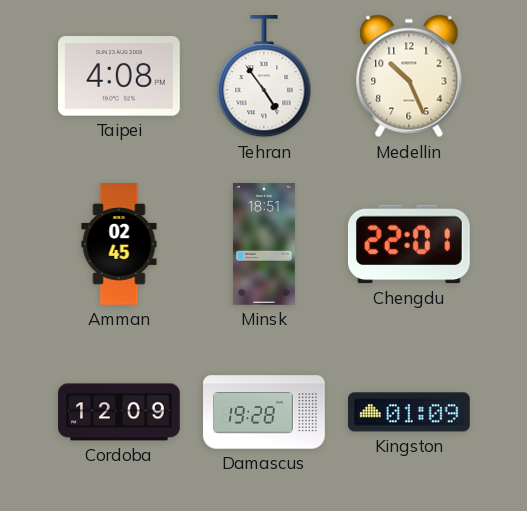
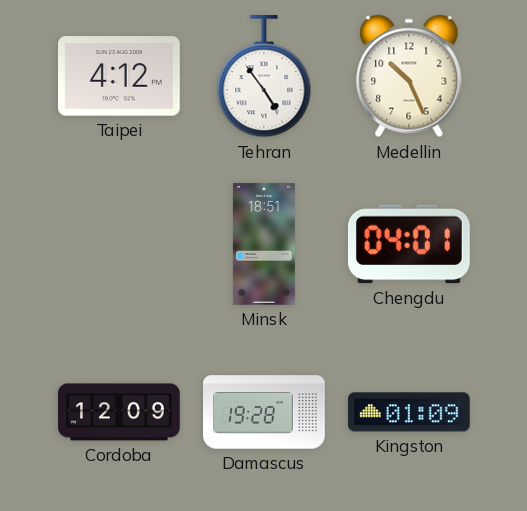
Taipei: 4:08 -> 4:12 (120, 76)
Amman: 02:45 -> none (119, 244)
Chengdu: 22:01 -> 04:01 (409, 244)
